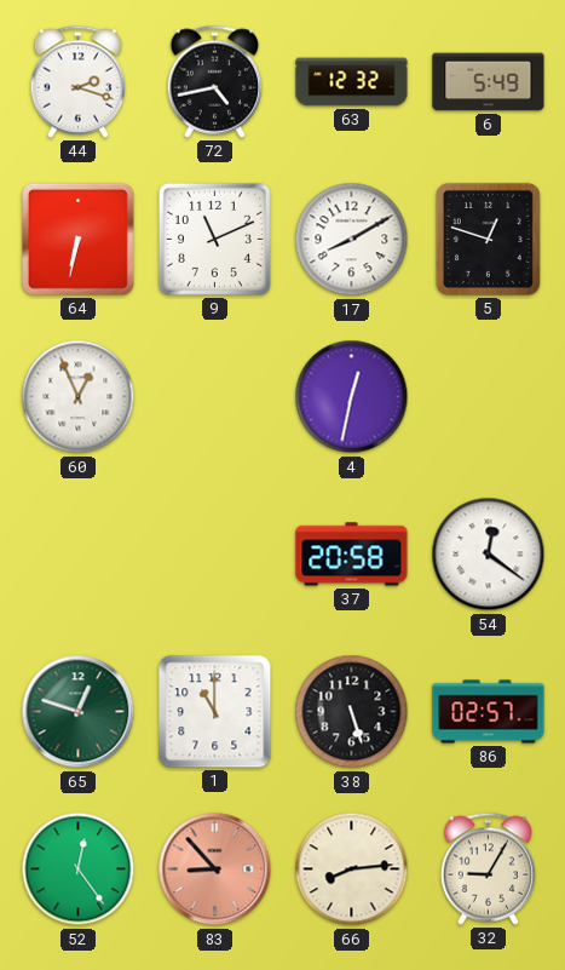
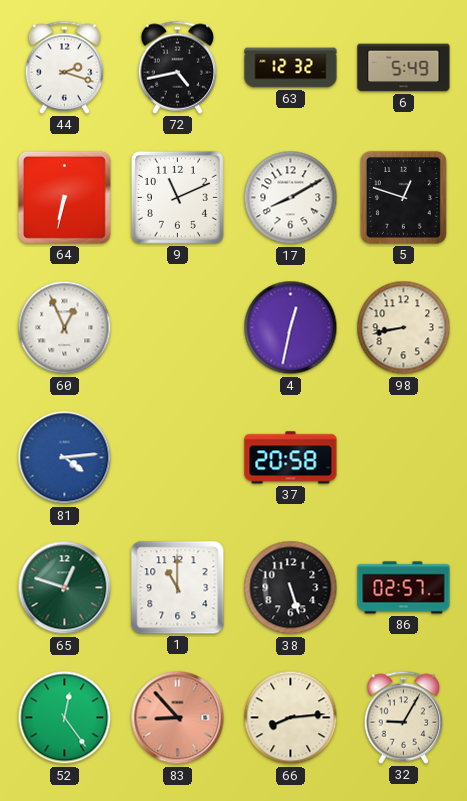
98: none -> 8:43 (404, 328)
81: none -> 4:14 (65, 458)
54: 12:21 -> none (489, 555)
